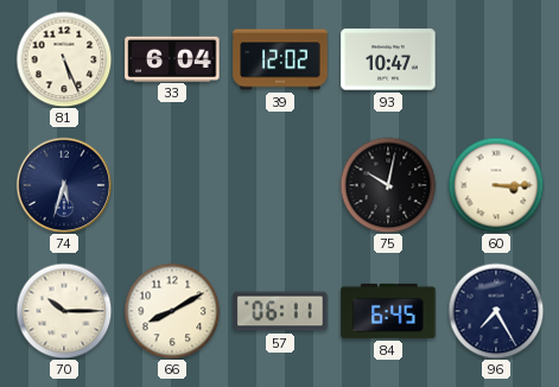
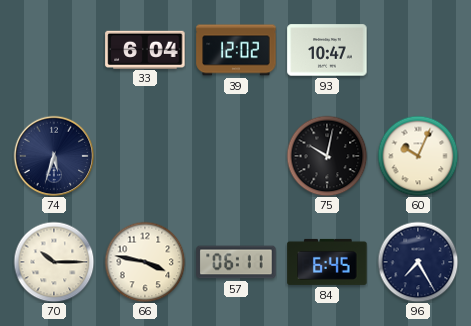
81: 5:26 -> none (64, 59)
60: 3:15 -> 10:04 (418, 156)
66: 8:10 -> 3:47 (145, 262)
